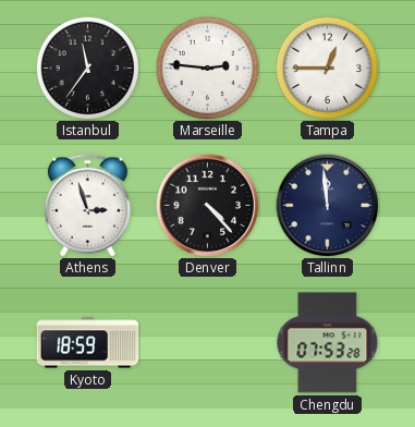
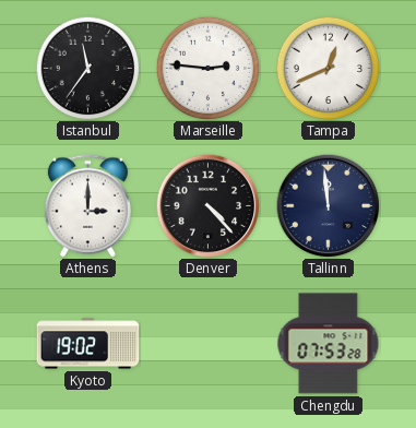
Tampa: 12:45 -> 12:41 (328, 68)
Athens: 2:57 -> 3:00 (87, 206)
Kyoto: 18:59 -> 19:02 (88, 344)
